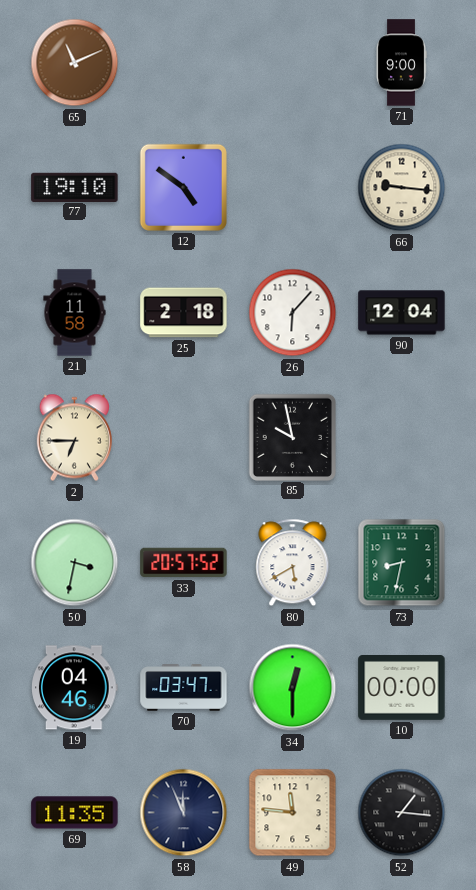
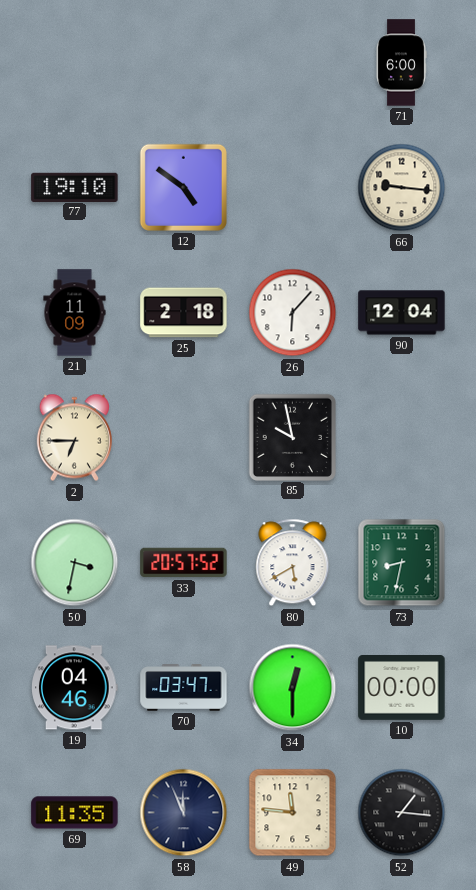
65: 11:11 -> none (75, 63)
71: 9:00 -> 6:00 (401, 63)
21: 11:58 -> 11:09 (75, 313)
